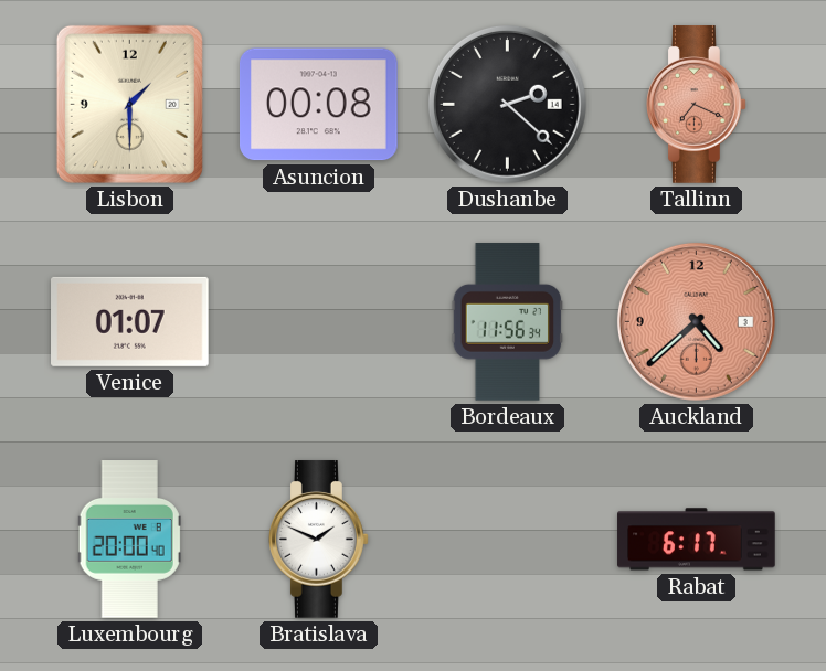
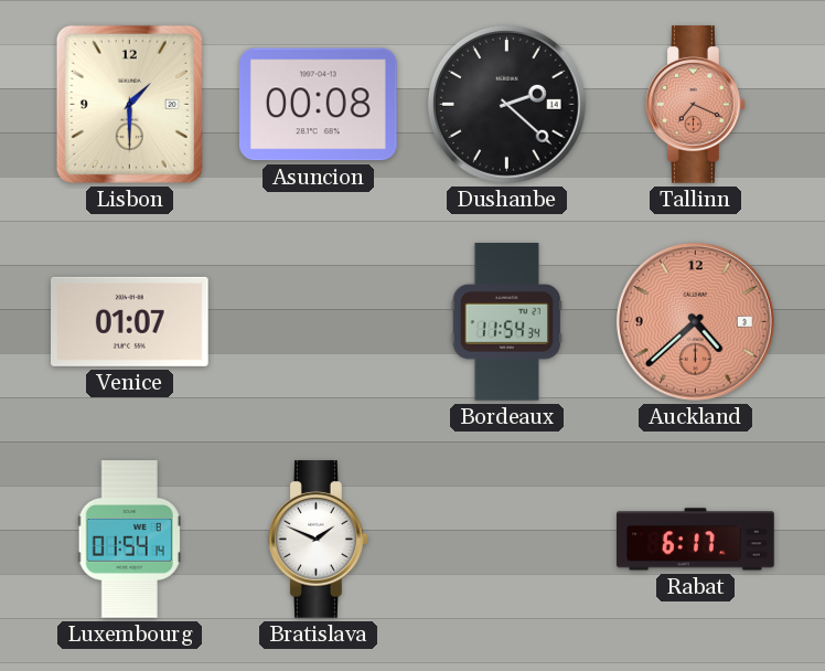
Bordeaux: 11:56 -> 11:54 (507, 322)
Luxembourg: 20:00 -> 01:54 (129, 540)
